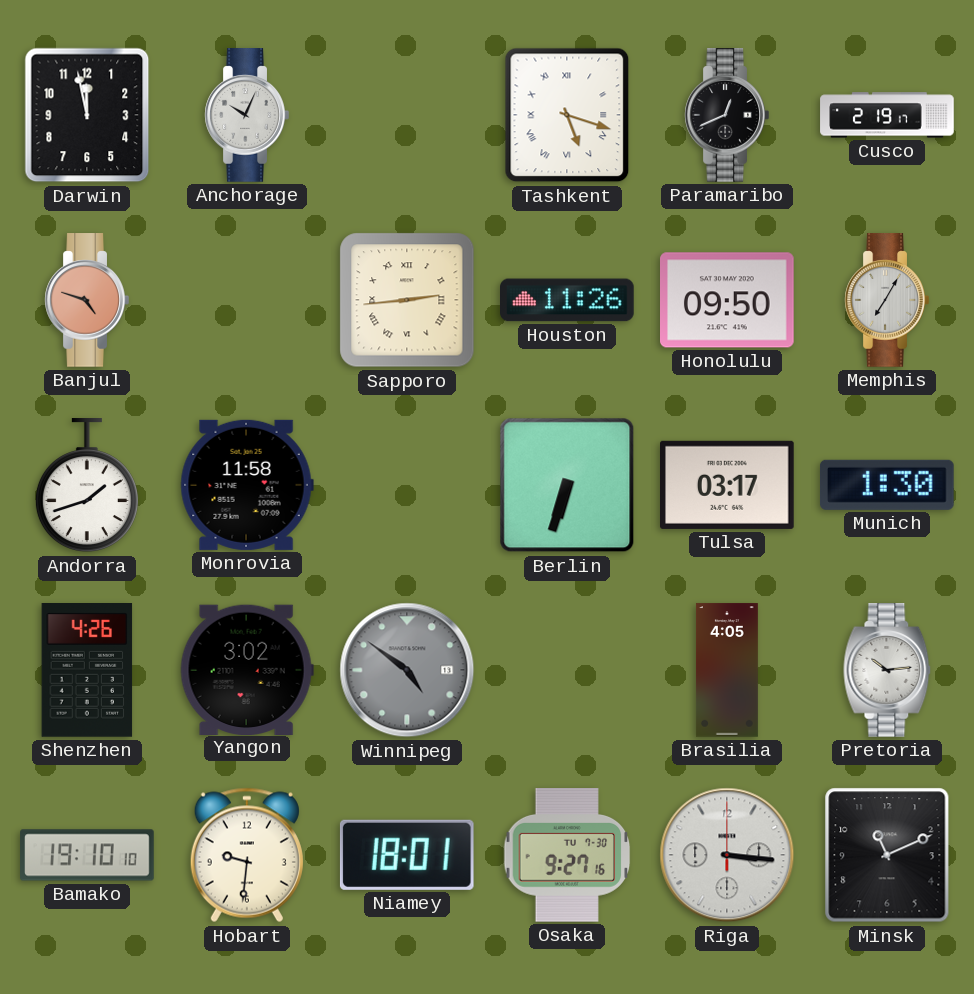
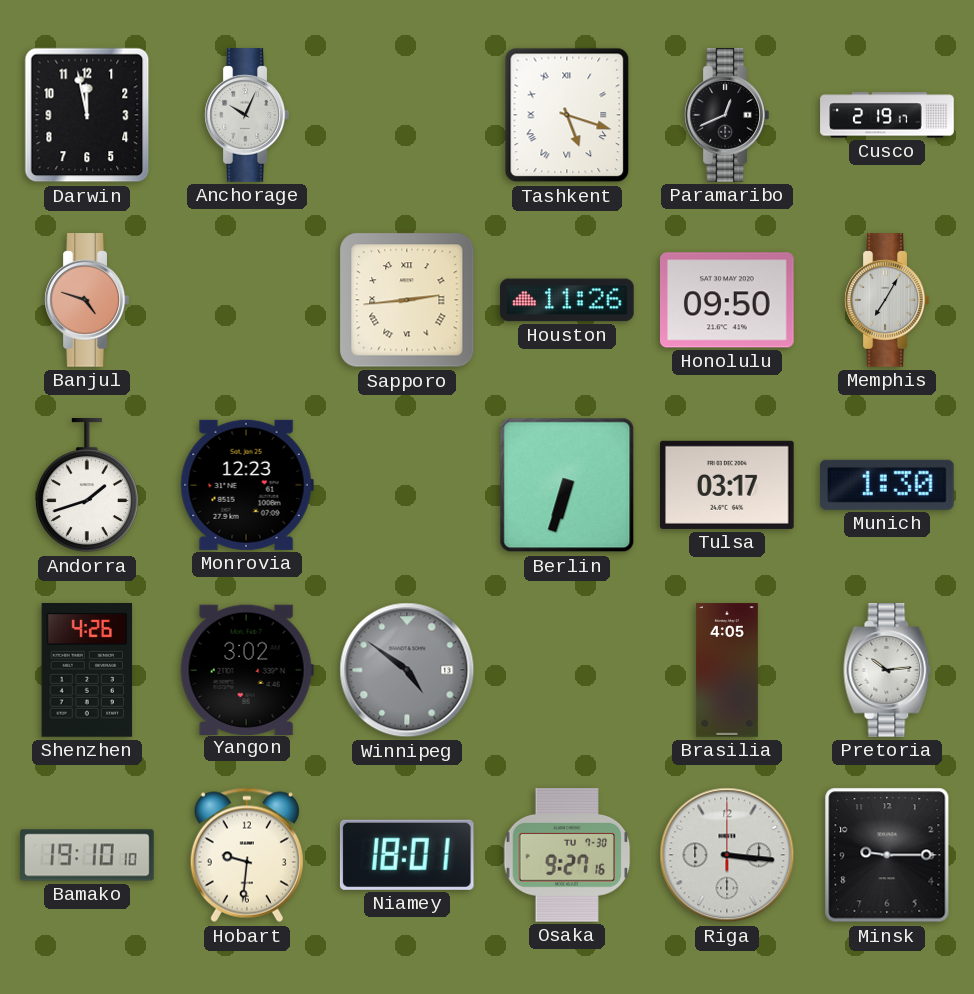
Monrovia: 11:58 -> 12:23 (247, 485)
Minsk: 11:11 -> 9:15 (887, 855)
